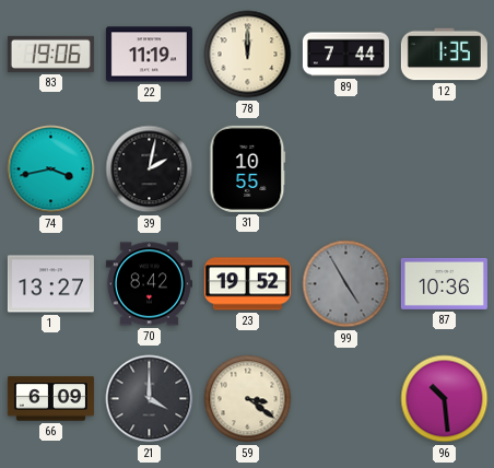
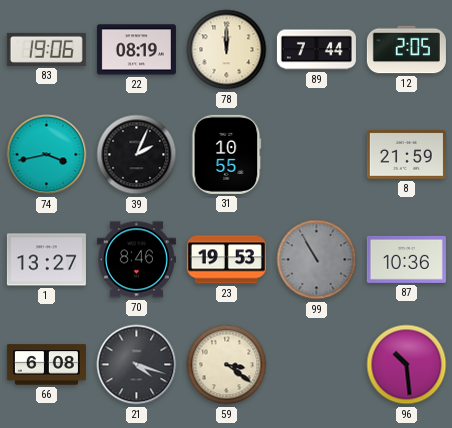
22: 11:19 -> 08:19 (136, 50)
12: 1:35 -> 2:05 (406, 50)
39: 2:02 -> 2:04 (137, 155)
8: none -> 21:59 (406, 155)
70: 8:42 -> 8:46 (136, 260)
23: 19:52 -> 19:53 (226, 260)
99: 4:55 -> 10:55 (317, 260)
66: 6:09 -> 6:08 (46, 365)
21: 4:00 -> 4:18 (137, 365)
